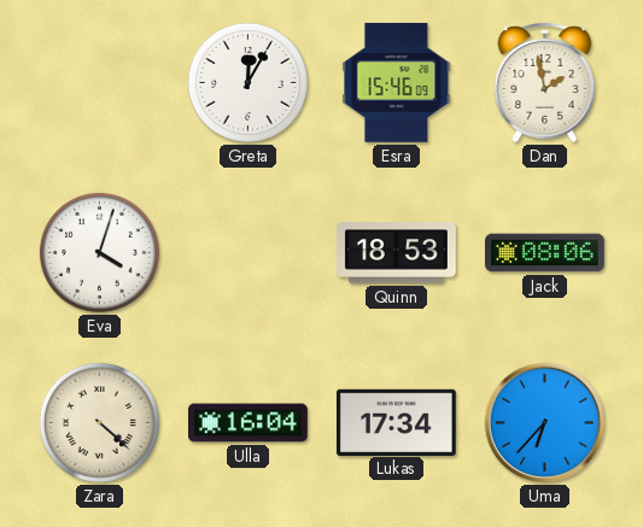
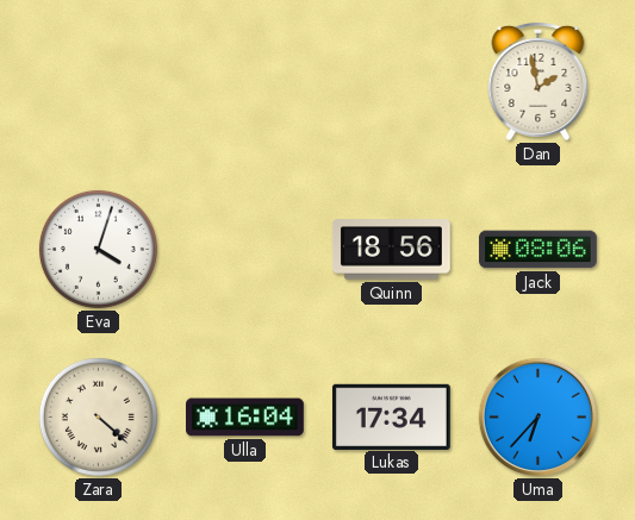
Greta: 12:05 -> none (247, 82)
Esra: 15:46 -> none (397, 82)
Quinn: 18:53 -> 18:56 (392, 250)
